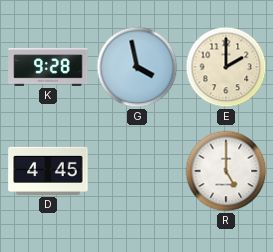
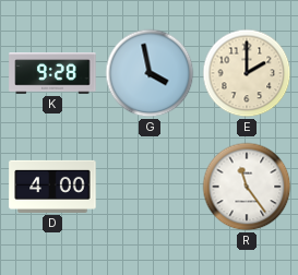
D: 4:45 -> 4:00 (52, 187)
R: 5:00 -> 11:24 (247, 187)
